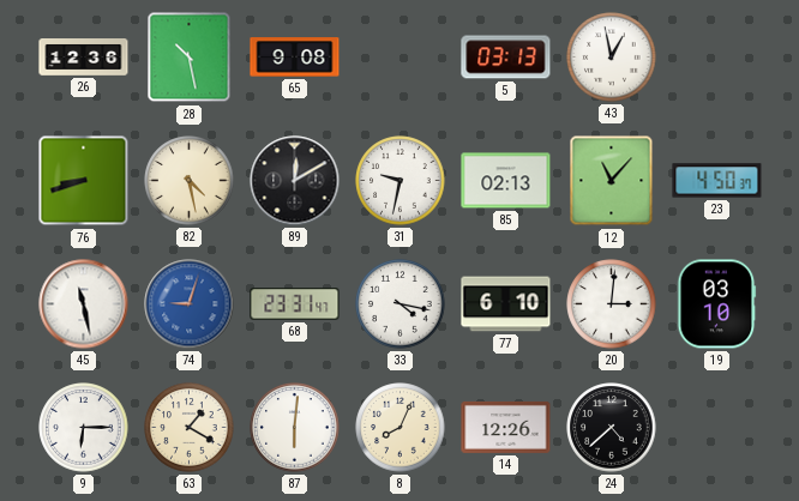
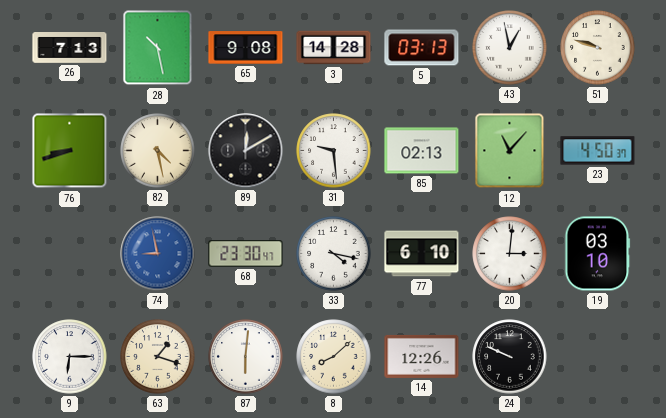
26: 12:36 -> 7:13 (70, 48)
3: none -> 14:28 (334, 48)
51: none -> 9:48 (598, 48)
31: 9:32 -> 9:29 (334, 151)
45: 11:28 -> none (84, 304)
74: 9:03 -> 8:58 (158, 254)
68: 23:31 -> 23:30 (246, 254)
63: 1:20 -> 1:18 (158, 357)
8: 8:04 -> 8:08 (334, 357)
24: 4:38 -> 9:49 (510, 357)
